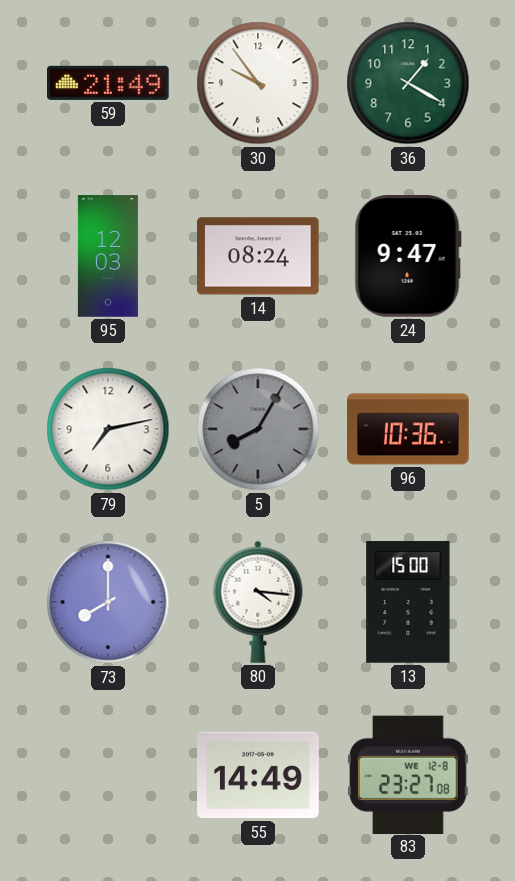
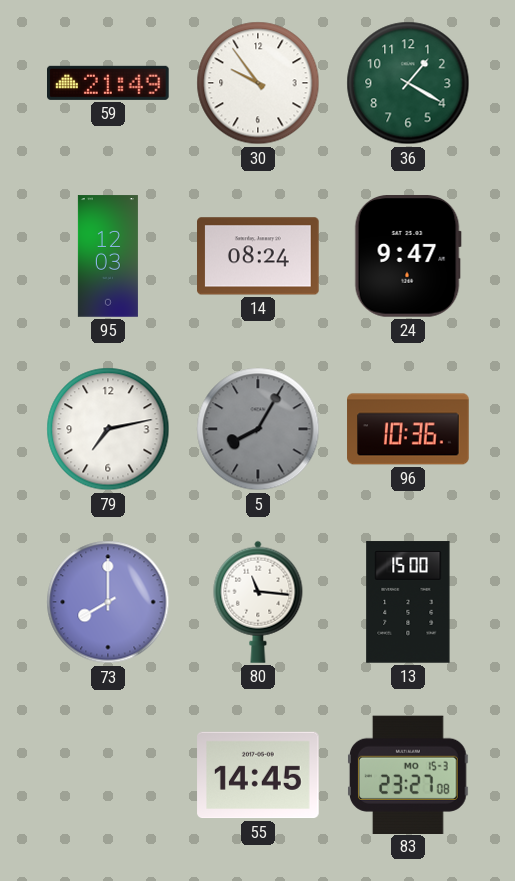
80: 4:16 -> 11:16 (258, 602)
55: 14:49 -> 14:45 (258, 775)
83 date: WE 12-8 -> MO 15-3 (409, 774)
